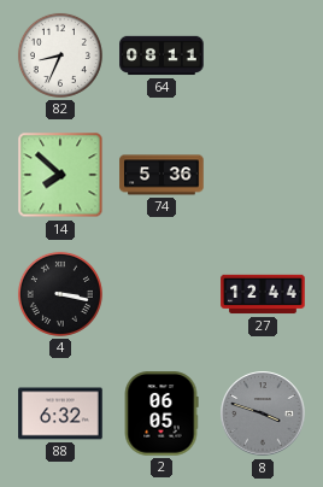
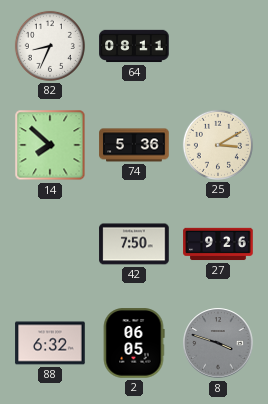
25: none -> 3:10 (218, 145)
4: 3:17 -> none (60, 294)
42: none -> 7:50 (134, 244)
27: 12:44 -> 9:26 (218, 244)
